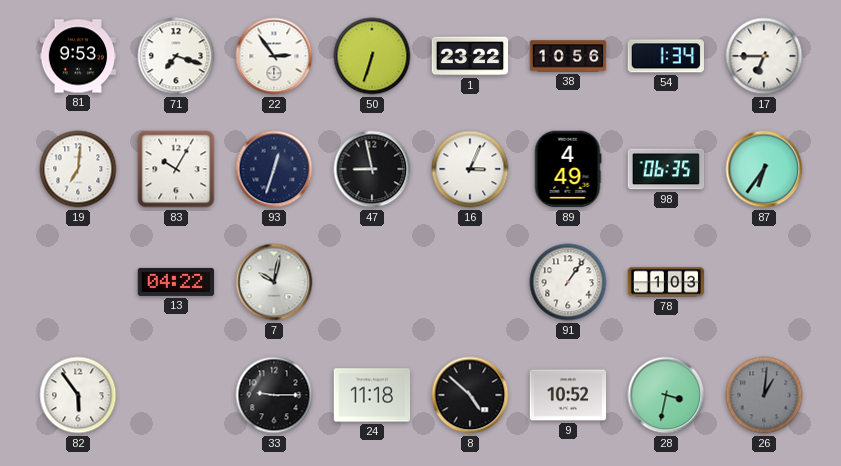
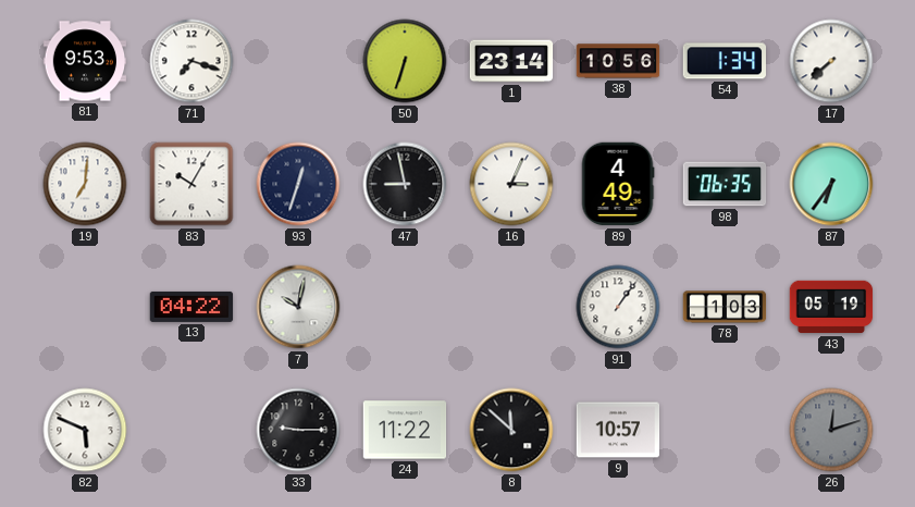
22: 2:54 -> none (274, 56)
1: 23:22 -> 23:14 (511, 61)
17: 6:45 -> 7:38 (831, 61)
43: none -> 05:19 (831, 307)
82: 5:54 -> 5:49 (85, 430)
24: 11:18 -> 11:22 (405, 430)
8: 4:52 -> 11:52 (511, 430)
9: 10:52 -> 10:57 (618, 430)
28: 3:32 -> none (666, 395)
26: 1:01 -> 12:12 (831, 430)
